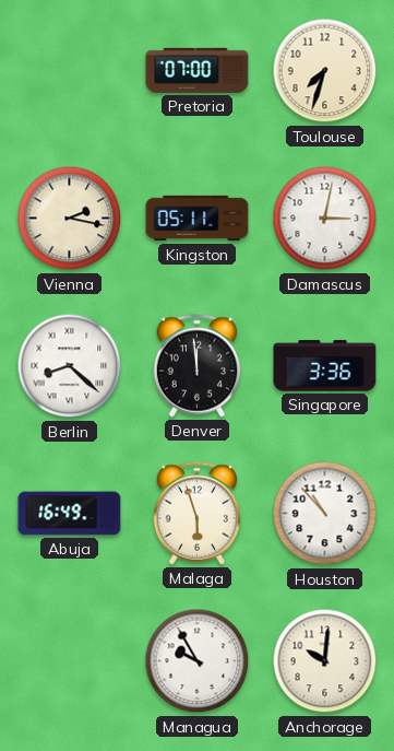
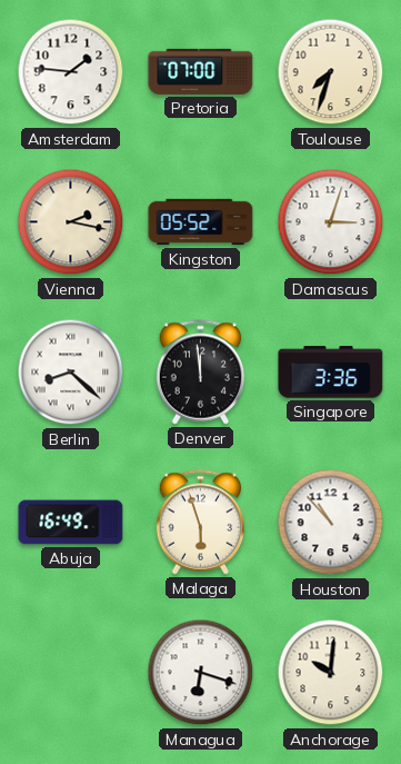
Amsterdam: none -> 1:46 (71, 72)
Kingston: 05:11 -> 05:52 (201, 222)
Damascus: 3:02 -> 3:03 (331, 222)
Managua: 9:55 -> 6:18 (201, 673)
